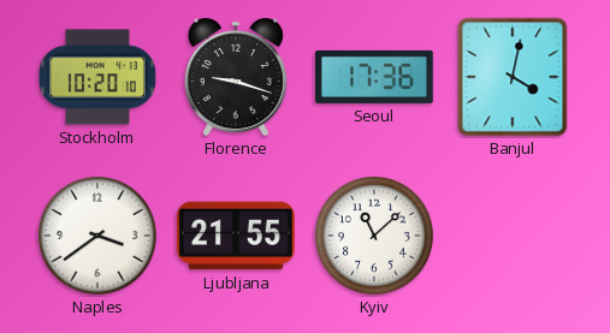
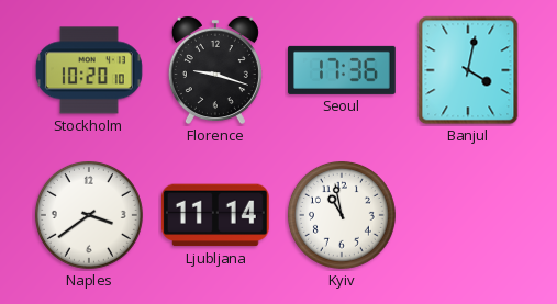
Ljubljana: 21:55 -> 11:14 (215, 215)
Kyiv: 11:08 -> 10:58 (342, 215)
